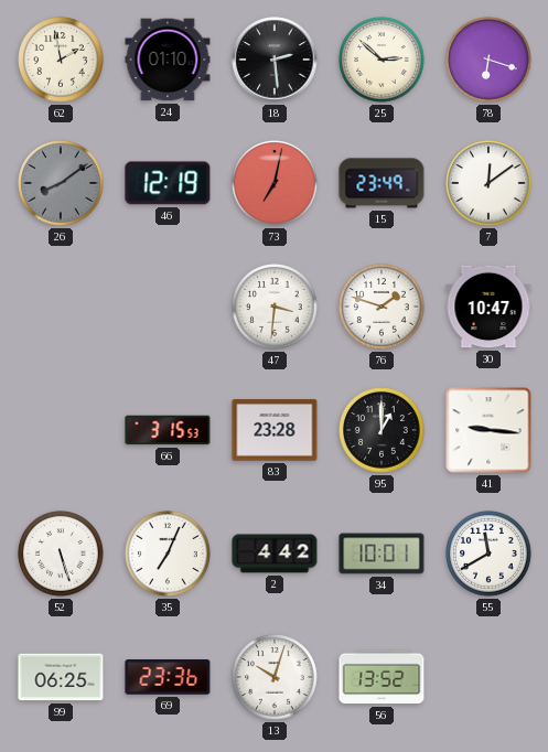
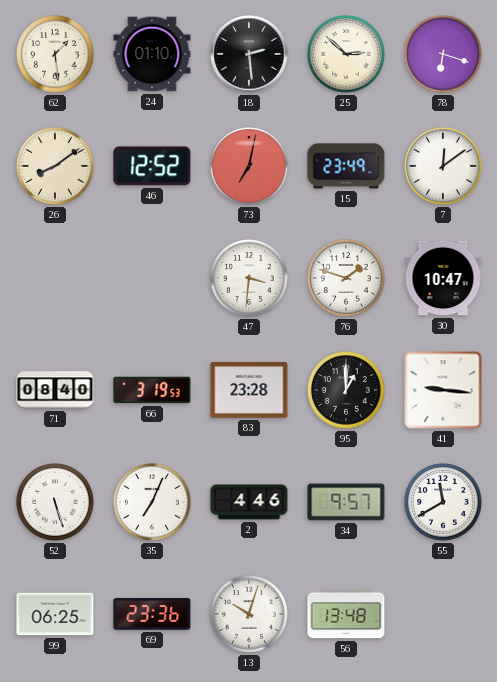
62: 1:58 -> 1:29 (55, 54)
26 dial: grey -> cream (55, 166)
46: 12:19 -> 12:52 (152, 166)
71: none -> 08:40 (55, 390)
66: 3:15 -> 3:19 (152, 390)
2: 4:42 -> 4:46 (249, 502)
34: 10:01 -> 9:57 (346, 502)
56: 13:52 -> 13:48 (346, 614)
